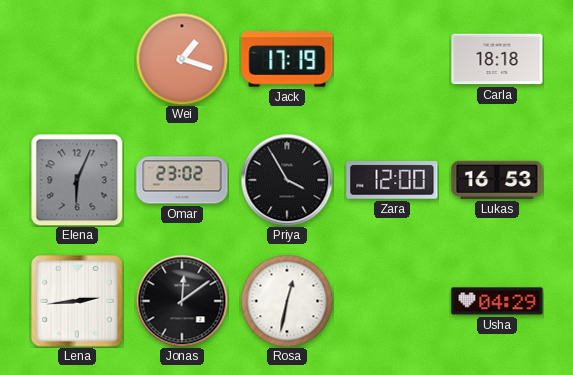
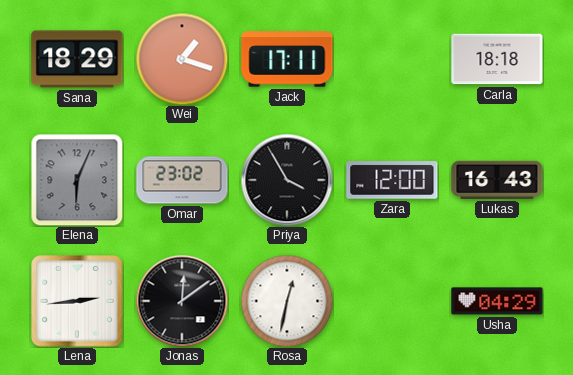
Sana: none -> 18:29 (77, 59)
Jack: 17:19 -> 17:11 (287, 59)
Lukas: 16:53 -> 16:43 (497, 180)
